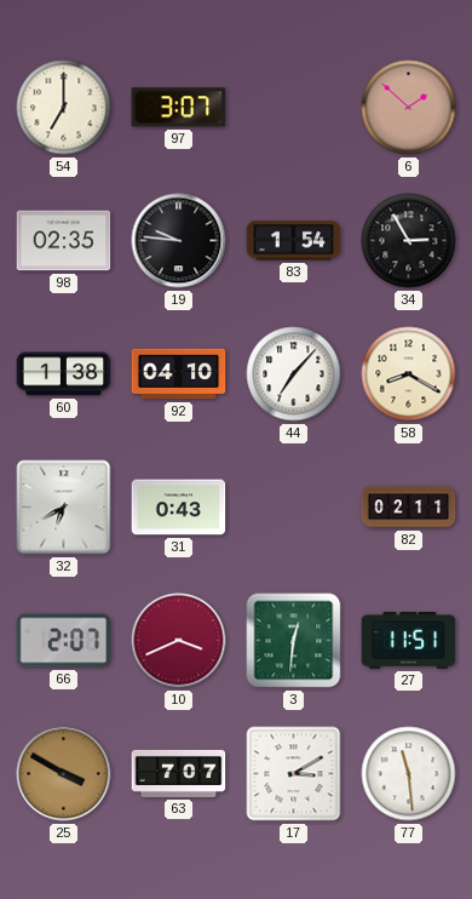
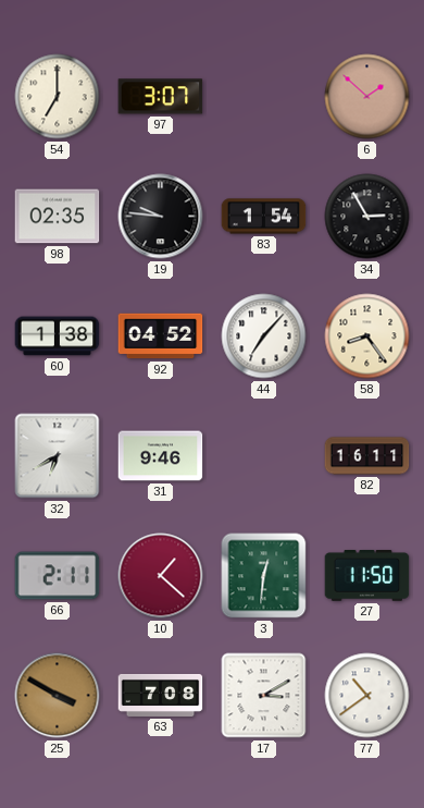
92: 04:10 -> 04:52 (161, 336)
58: 8:20 -> 8:24 (367, 336)
31: 0:43 -> 9:46 (161, 456)
82: 02:11 -> 16:11 (367, 456)
66: 2:07 -> 2:11 (58, 576)
10: 3:41 -> 1:22 (161, 576)
27: 11:51 -> 11:50 (367, 576)
63: 7:07 -> 7:08 (161, 695)
77: 11:29 -> 10:39 (367, 696)
